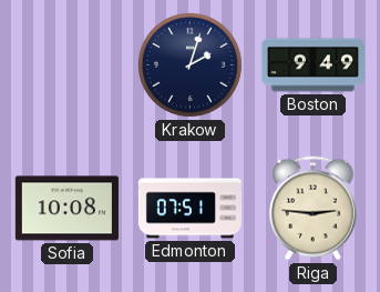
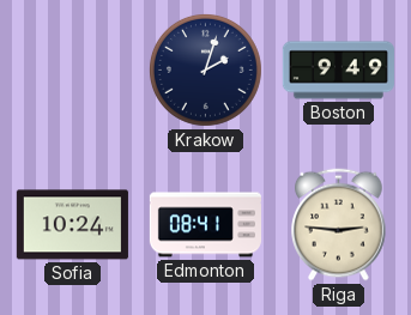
Sofia: 10:08 -> 10:24 (72, 225)
Edmonton: 07:51 -> 08:41 (205, 225)
